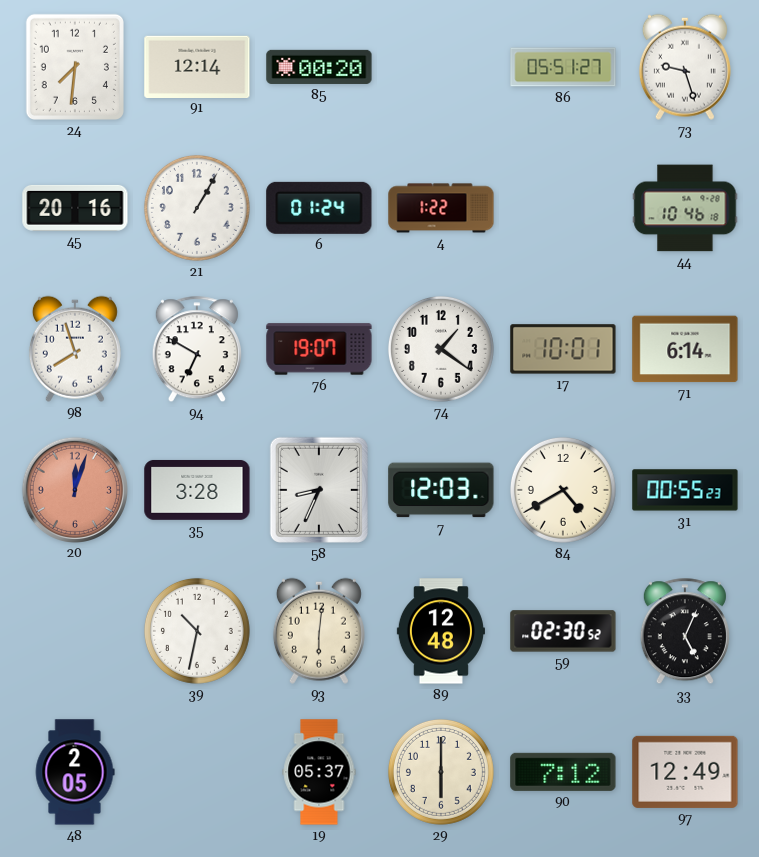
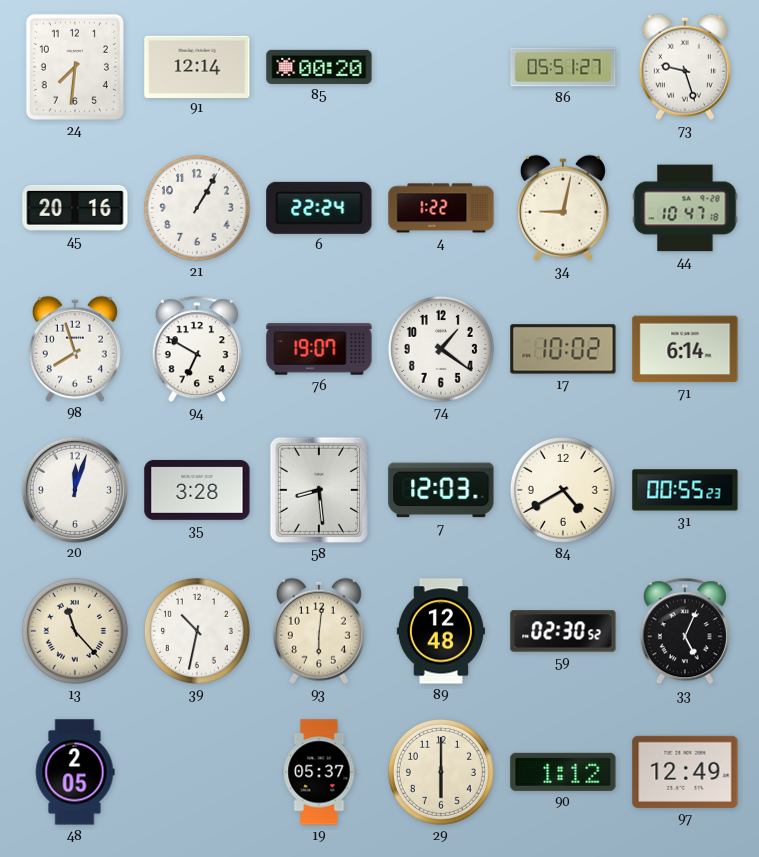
6: 01:24 -> 22:24 (319, 208)
34: none -> 9:02 (563, 208)
44: 10:46 -> 10:47 (685, 208)
17: 10:01 -> 10:02 (563, 349)
20 dial: salmon -> white (74, 489)
58: 8:34 -> 8:29 (319, 490)
13: none -> 11:23 (75, 631)
90: 7:12 -> 1:12 (563, 772)
